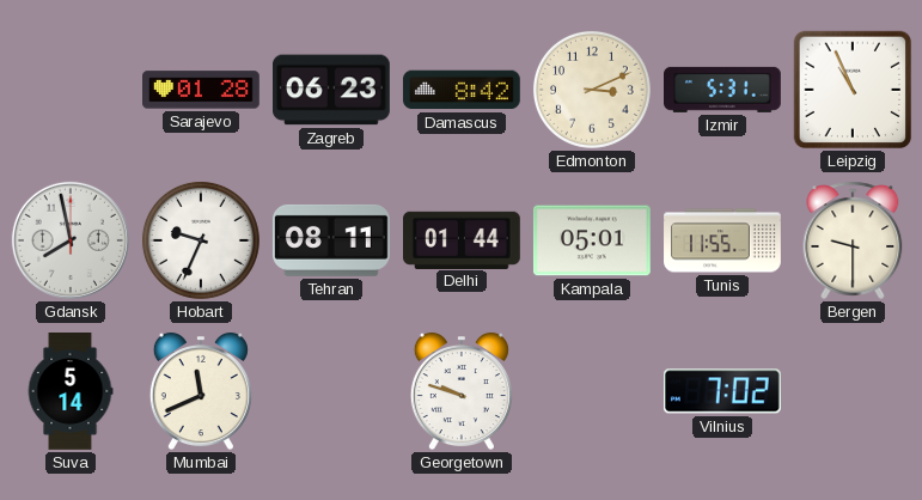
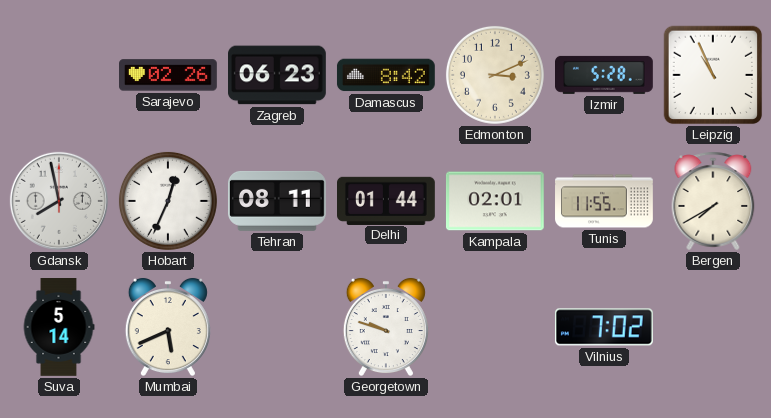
Sarajevo: 01:28 -> 02:26 (169, 75)
Izmir: 5:31 -> 5:28 (605, 75)
Hobart: 9:34 -> 12:34 (168, 201)
Kampala: 05:01 -> 02:01 (495, 201)
Bergen: 9:30 -> 7:40 (713, 201)
Mumbai: 11:41 -> 5:41 (168, 327)
